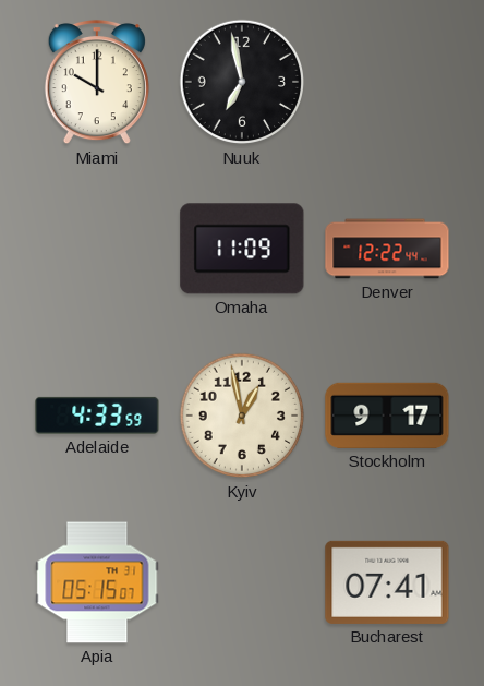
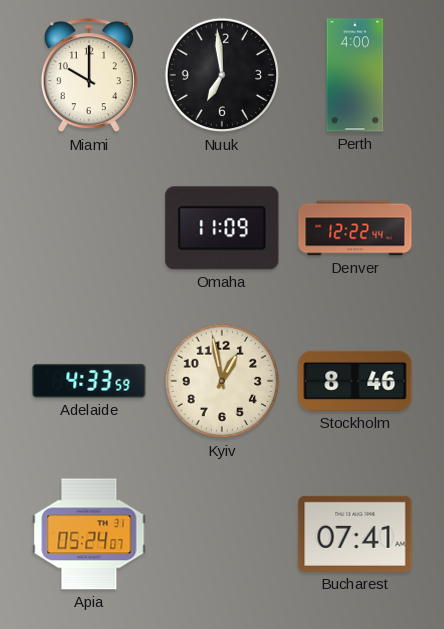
Nuuk: 6:58 -> 6:59 (222, 75)
Perth: none -> 4:00 (355, 75)
Stockholm: 9:17 -> 8:46 (355, 381)
Apia: 05:15 -> 05:24 (89, 534)
